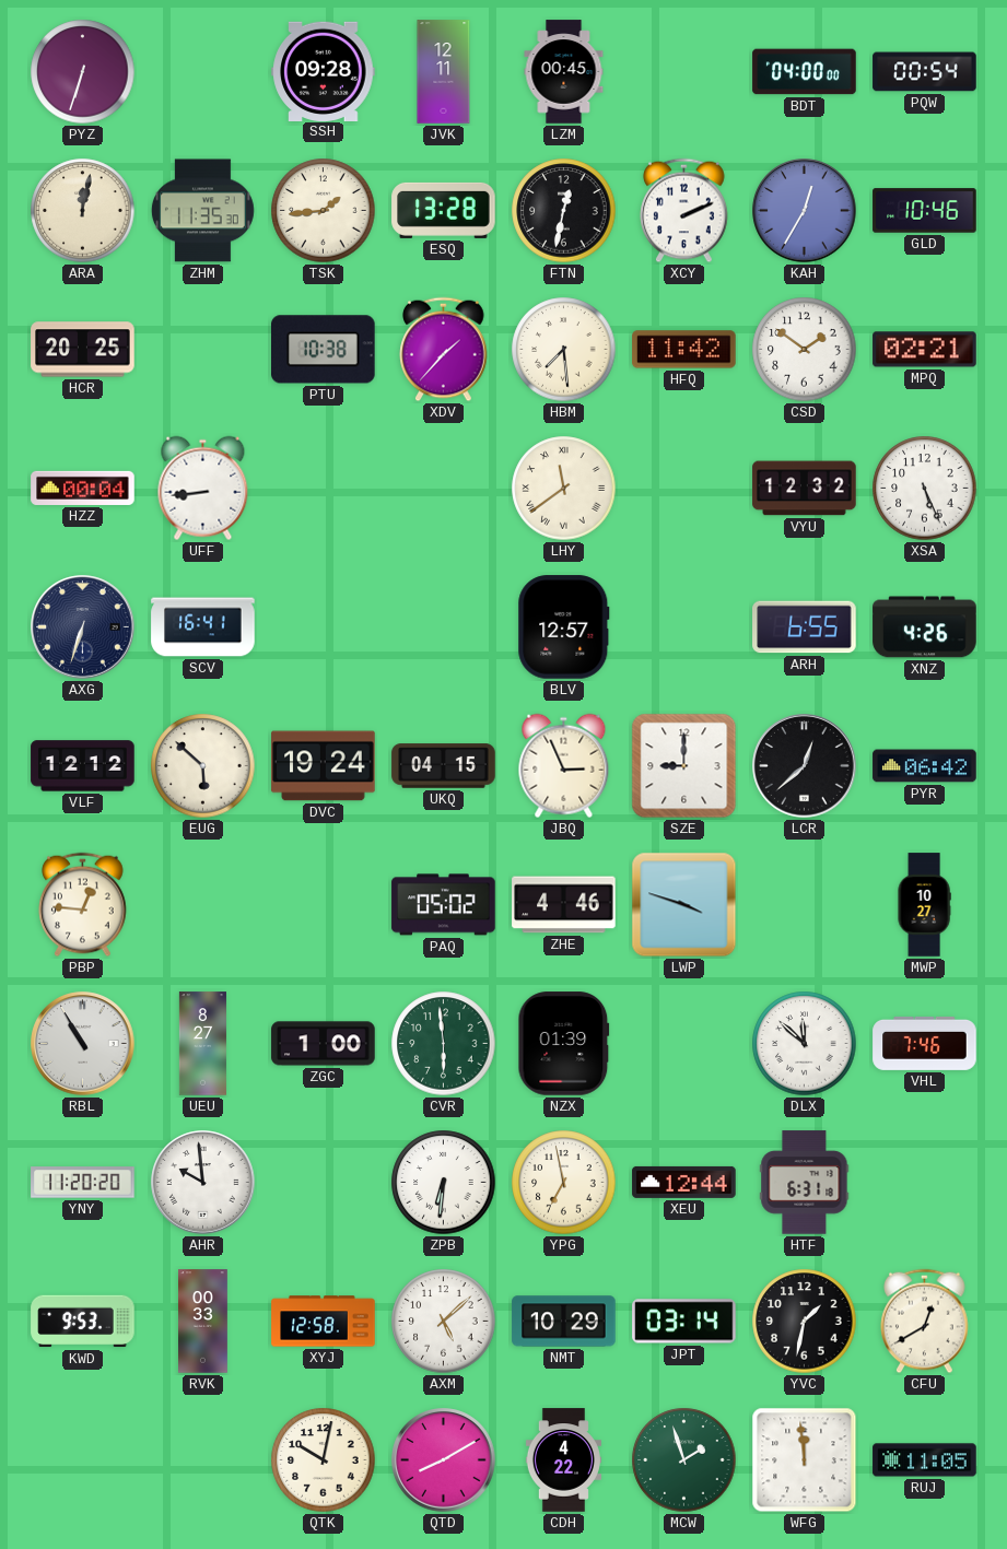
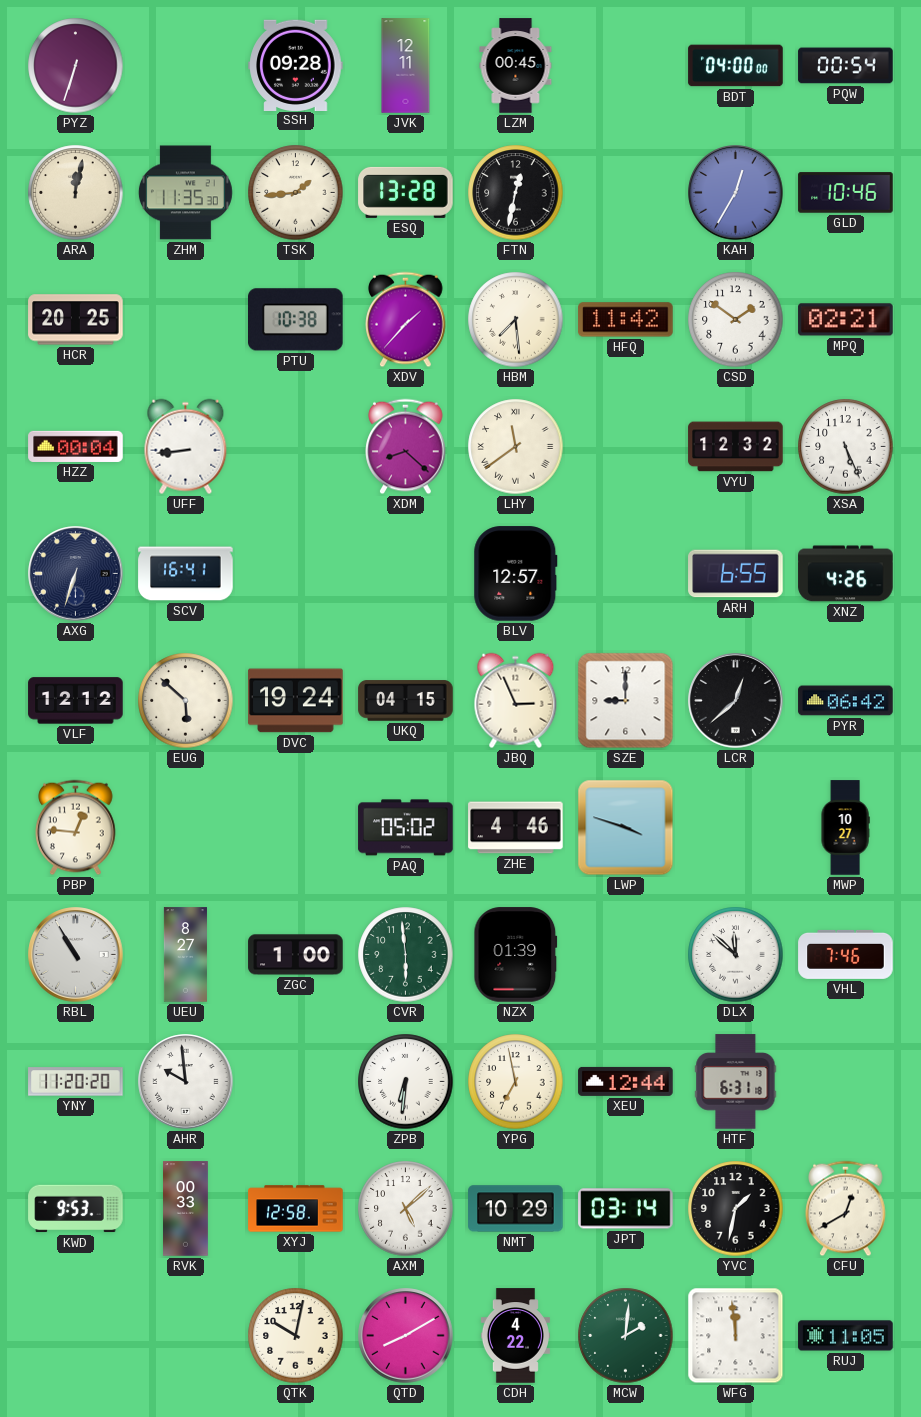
XCY: 2:11 -> none (684, 211)
XDM: none -> 8:22 (406, 447)
MCW: 1:57 -> 2:01 (626, 1336)
